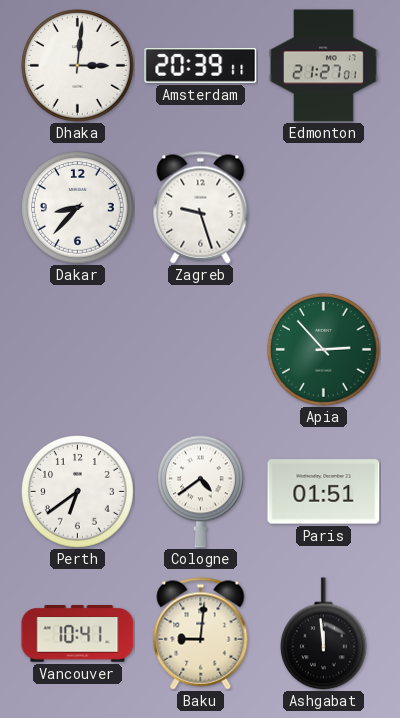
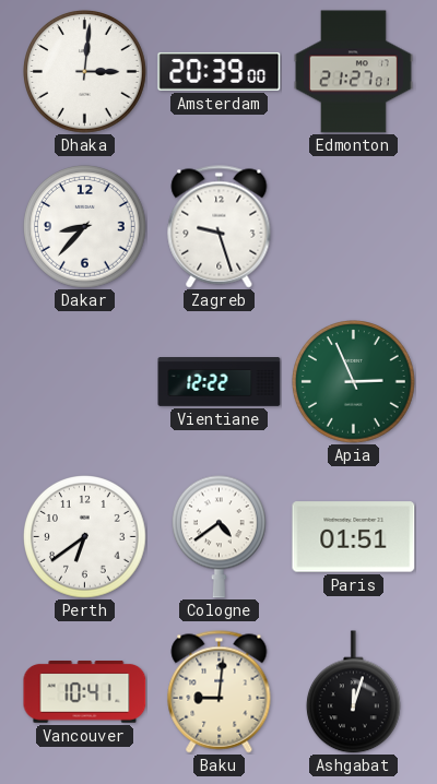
Amsterdam: 20:39:11 -> 20:39:00 (220, 71)
Vientiane: none -> 12:22 (220, 382)
Apia: 2:53 -> 2:56 (354, 382)
Ashgabat: 11:59 -> 12:03 (353, 692)
